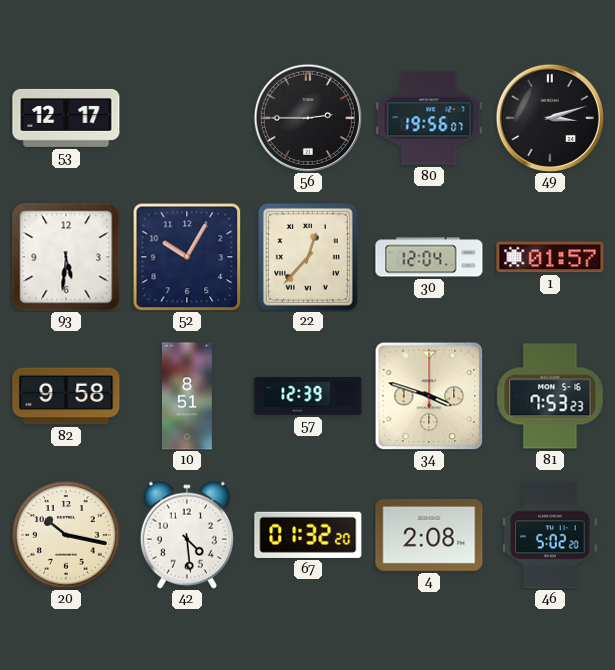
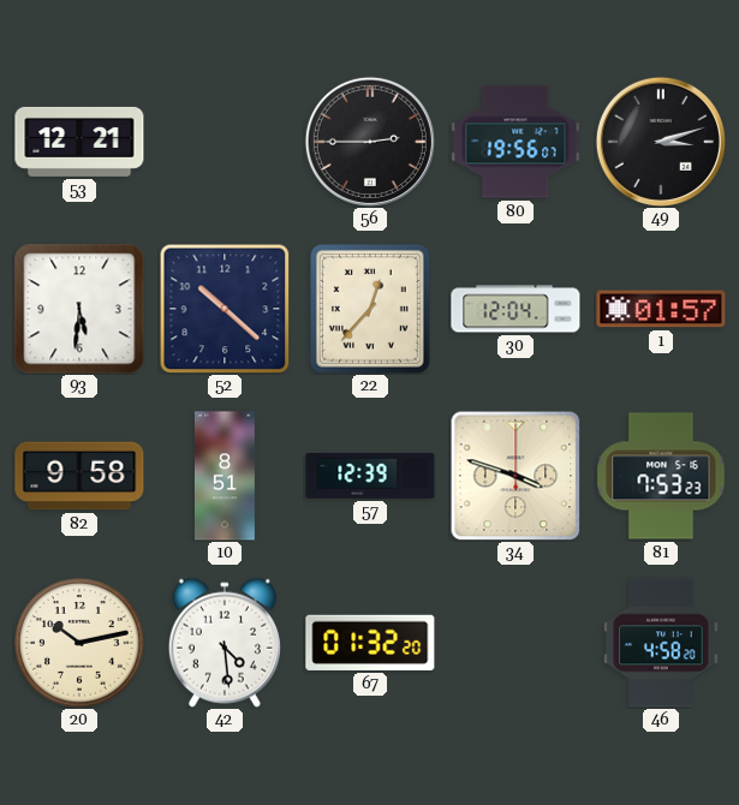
53: 12:17 -> 12:21 (79, 142)
52: 10:05 -> 10:22 (225, 309)
20: 10:17 -> 10:13 (79, 643)
4: 2:08 -> none (429, 535)
46: 5:02 -> 4:58 (661, 643)
